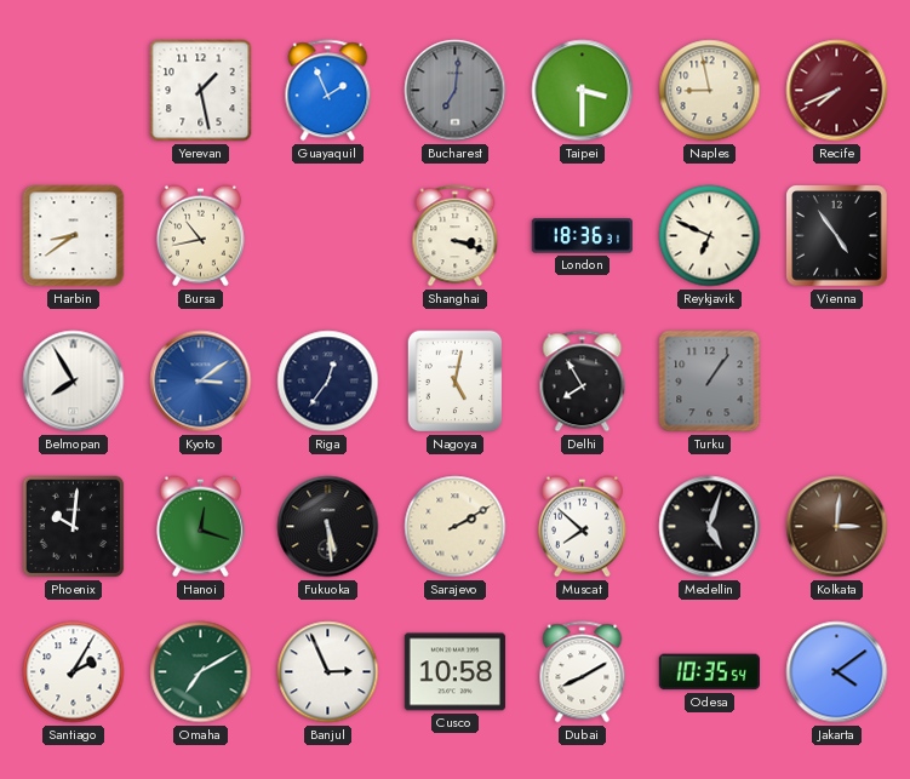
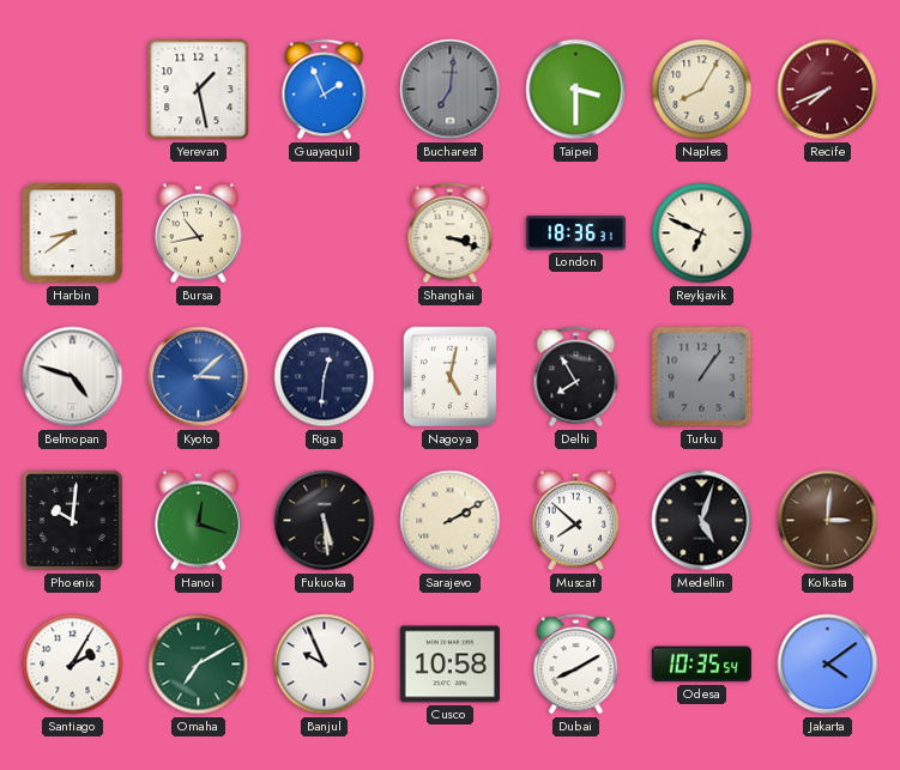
Naples: 8:58 -> 8:05 (702, 90)
Vienna: 4:54 -> none (837, 236)
Belmopan: 7:55 -> 4:48 (73, 377)
Kyoto: 3:09 -> 3:08 (199, 377)
Riga: 12:36 -> 12:31 (325, 377)
Banjul: 2:56 -> 9:56 (325, 665)
